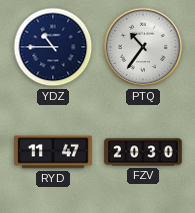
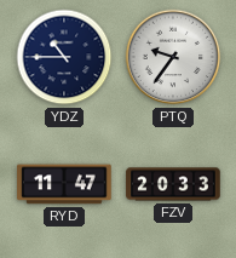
PTQ: 10:36 -> 9:36 (173, 57)
FZV: 20:30 -> 20:33 (173, 184)
